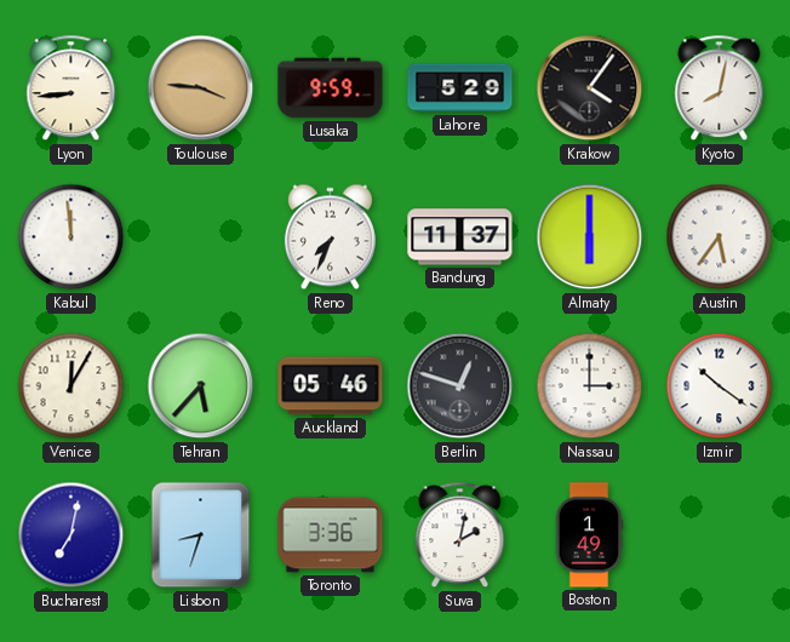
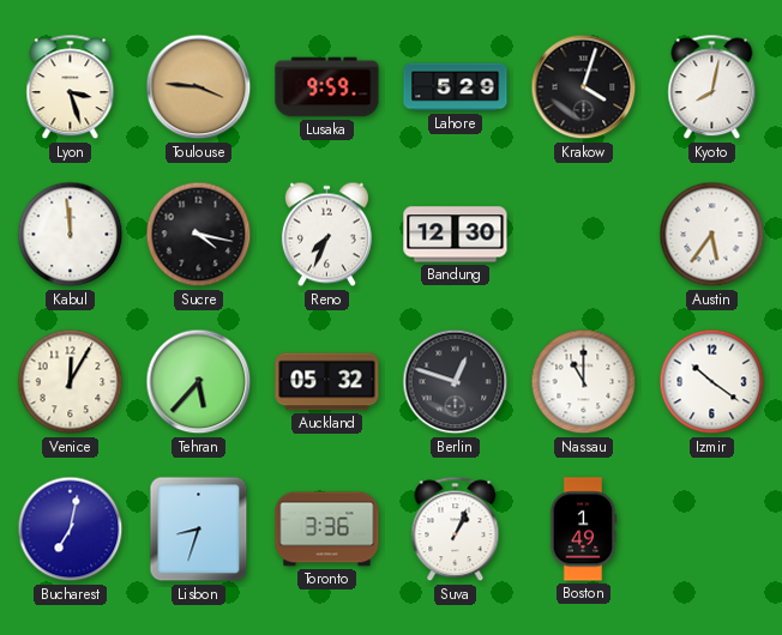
Lyon: 8:44 -> 3:27 (71, 87)
Krakow: 4:06 -> 4:03 (584, 87)
Sucre: none -> 4:17 (199, 235)
Bandung: 11:37 -> 12:30 (456, 235)
Almaty: 6:00 -> none (590, 237)
Auckland: 05:46 -> 05:32 (327, 382)
Nassau: 3:00 -> 11:00 (584, 382)
Suva: 2:02 -> 1:04 (456, 530)
